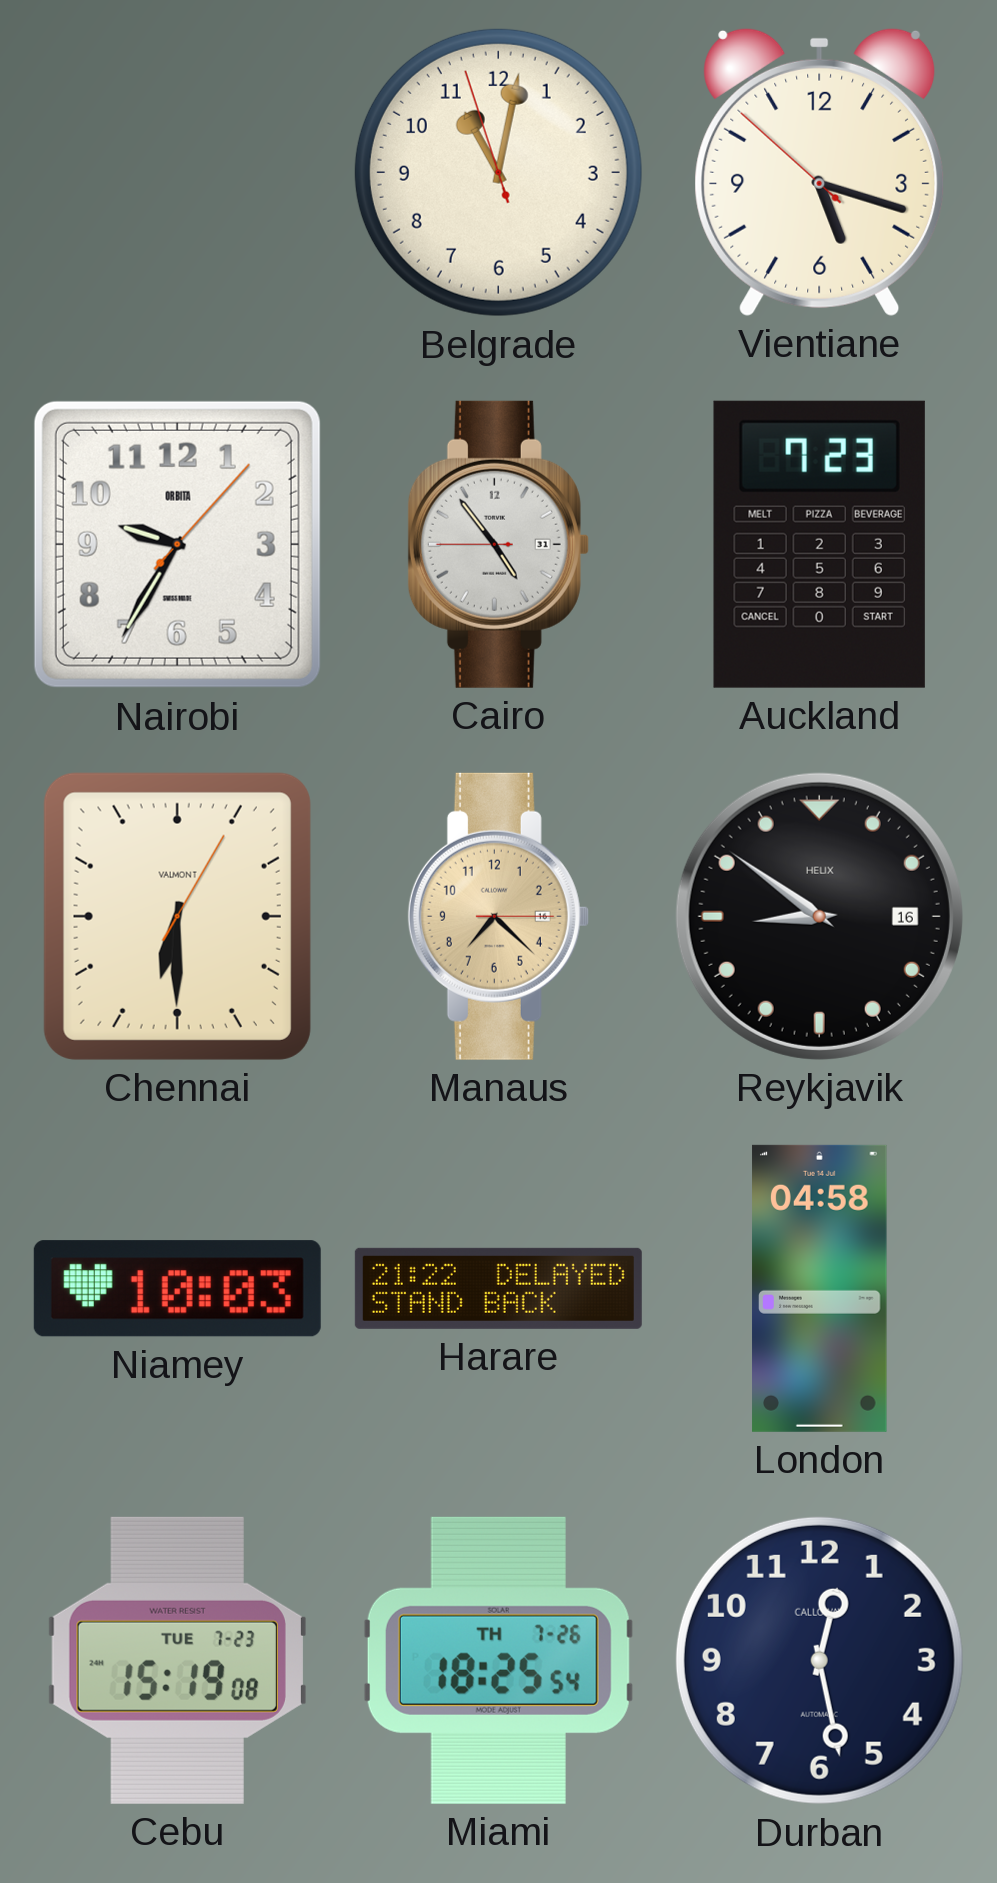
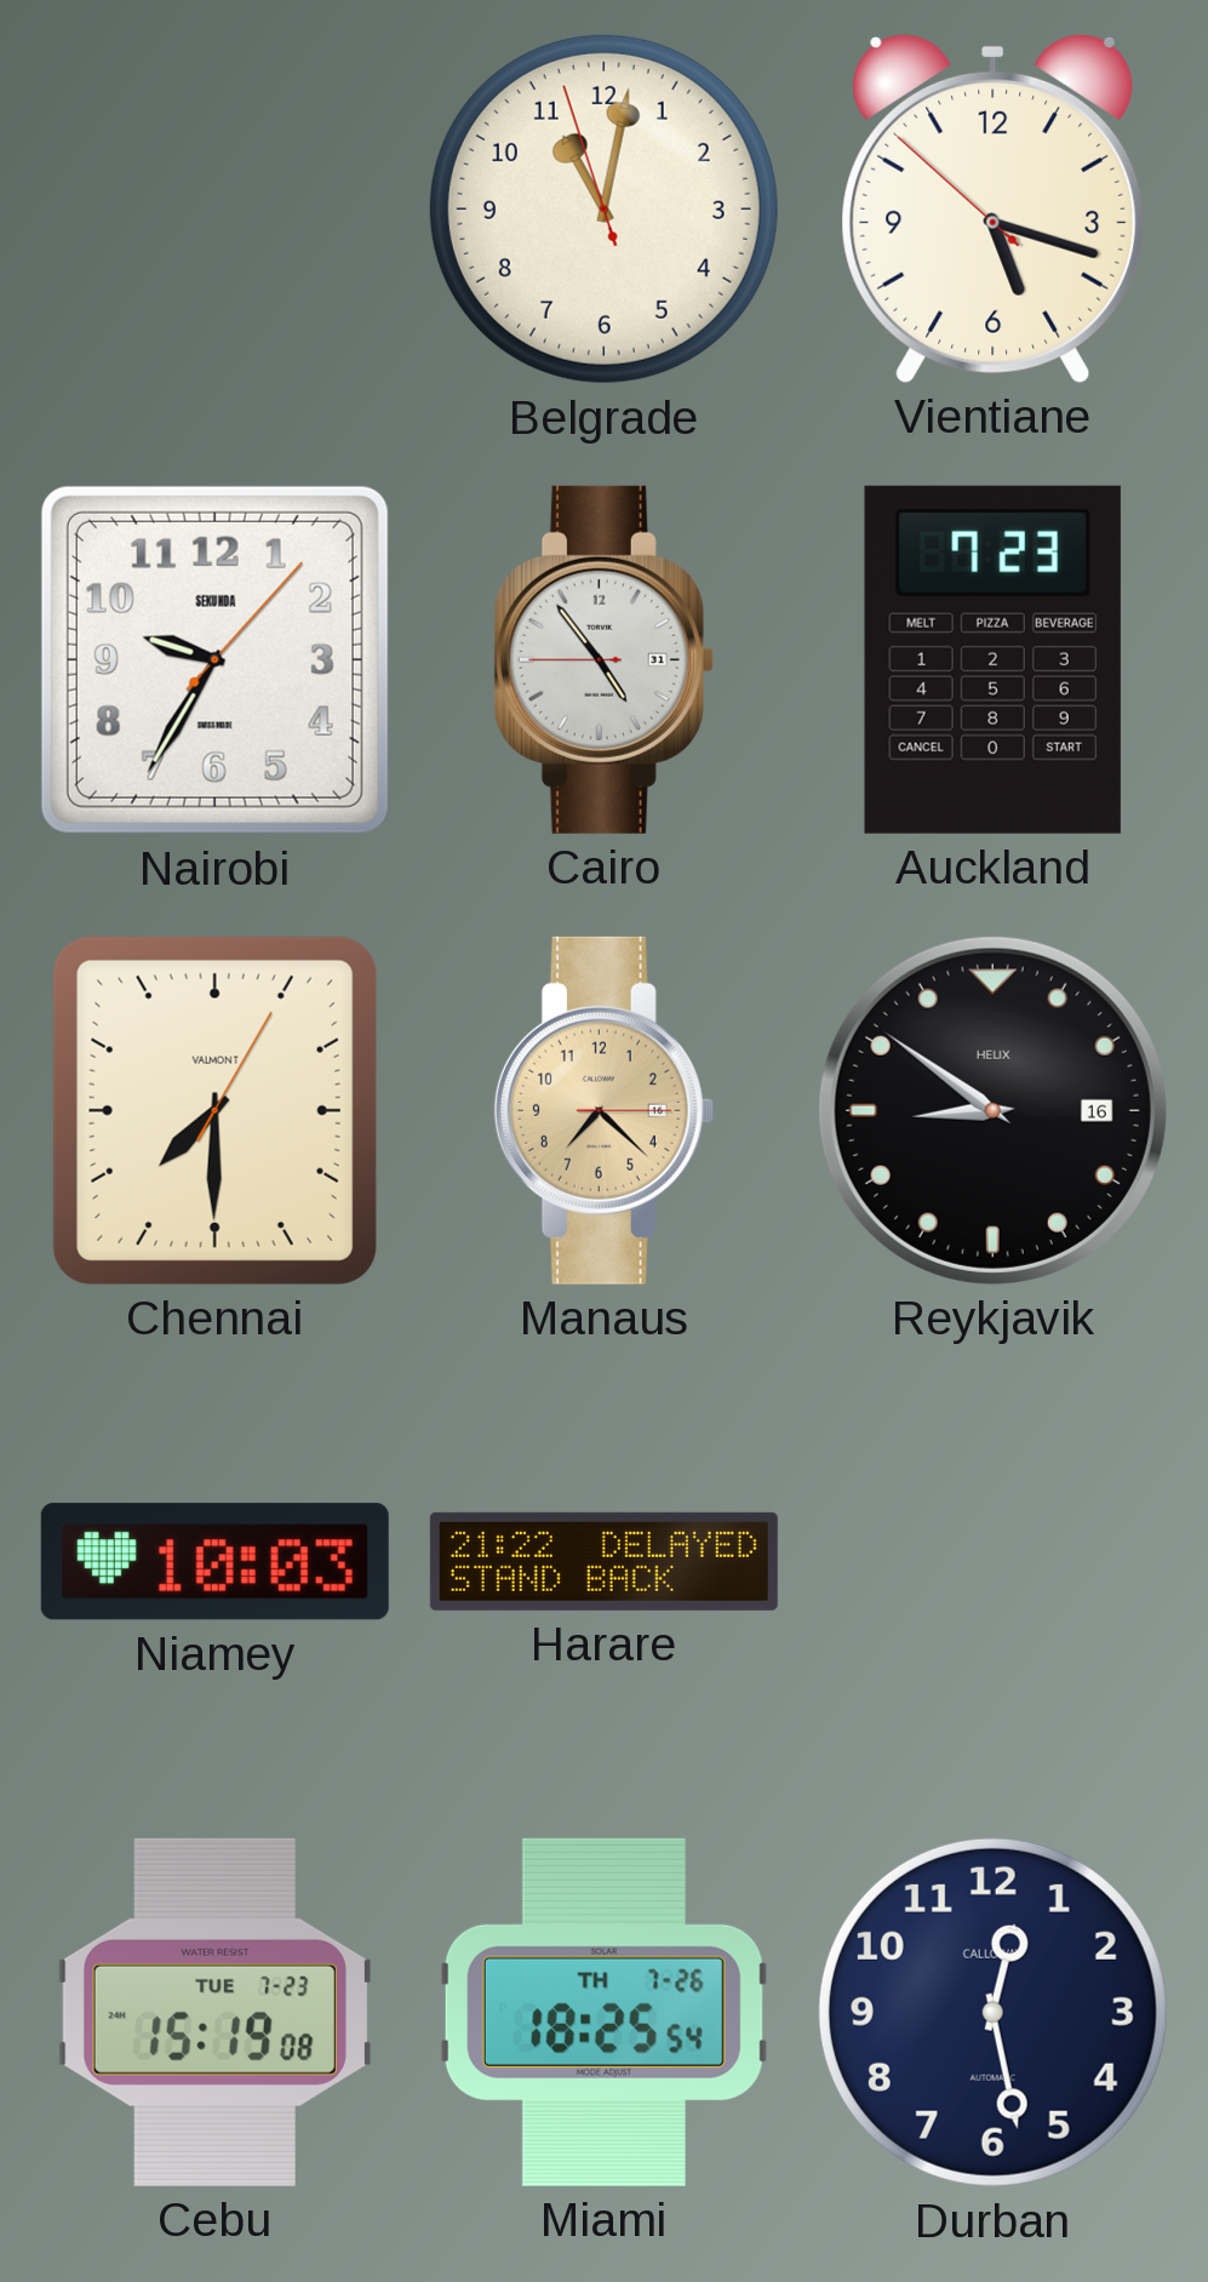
Nairobi brand: ORBITA -> SEKUNDA (214, 659)
Chennai: 6:30 -> 7:30 (214, 1110)
London: 04:58 -> none (820, 1288)
